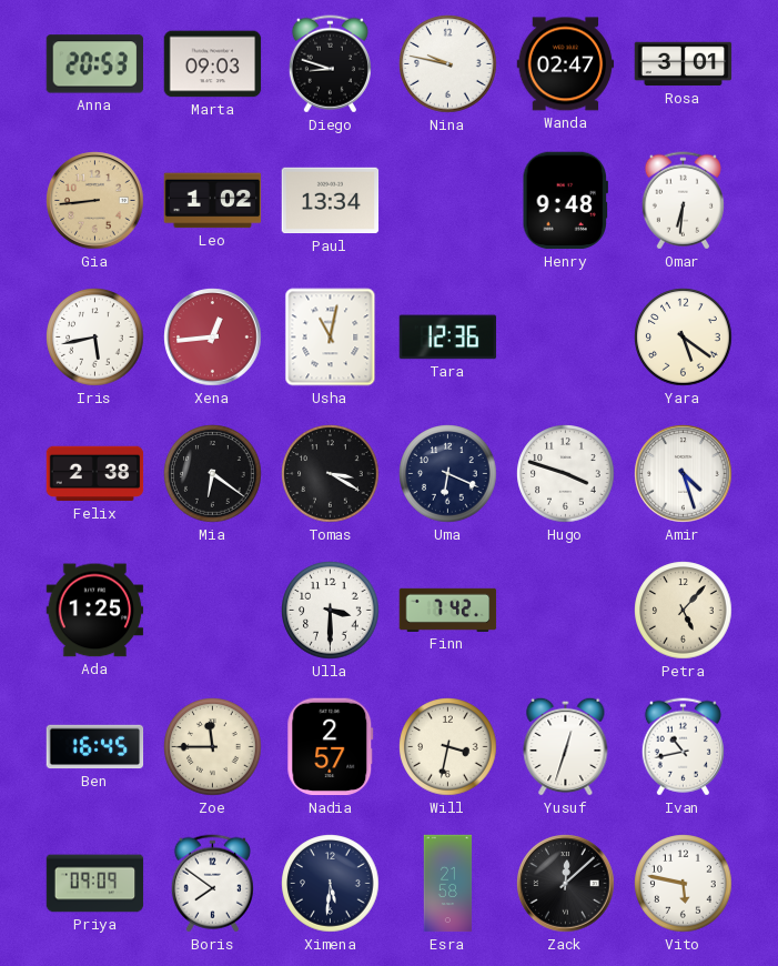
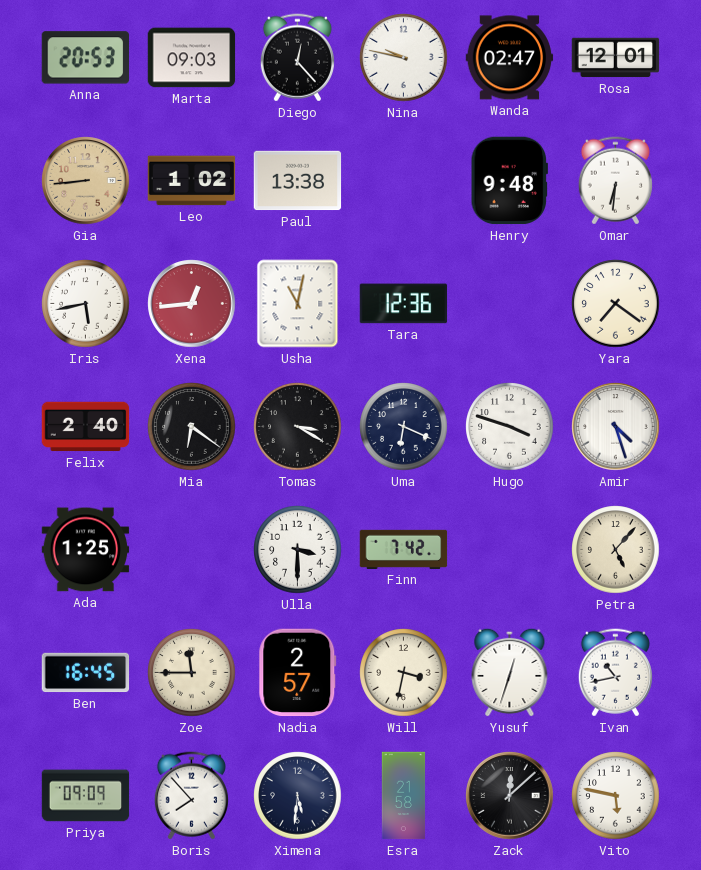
Diego: 8:48 -> 12:23 (297, 58)
Rosa: 3:01 -> 12:01 (616, 58)
Paul: 13:34 -> 13:38 (298, 181)
Yara: 5:21 -> 7:21 (616, 304)
Felix: 2:38 -> 2:40 (86, 427)
Boris: 7:51 -> 7:53 (191, 796)
